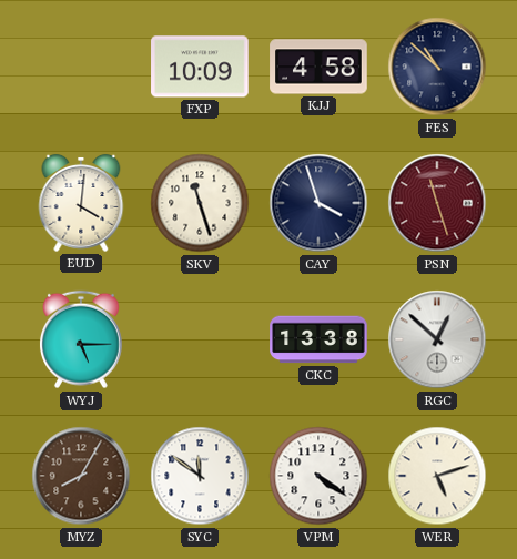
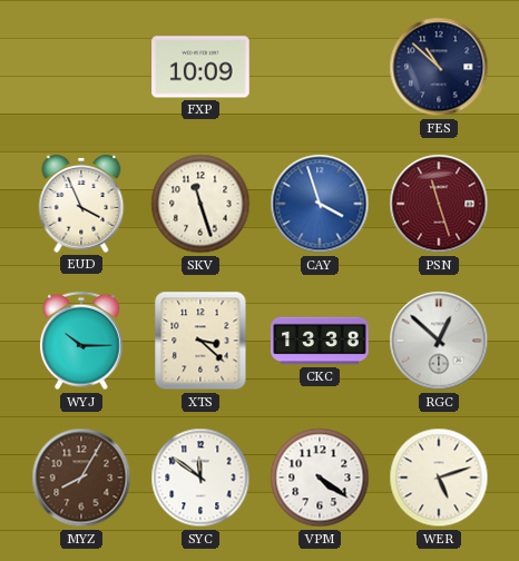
KJJ: 4:58 -> none (318, 67)
EUD: 4:01 -> 3:56 (81, 204)
CAY dial: navy -> blue (320, 204)
WYJ: 5:15 -> 10:15 (81, 341)
XTS: none -> 3:22 (200, 341)
